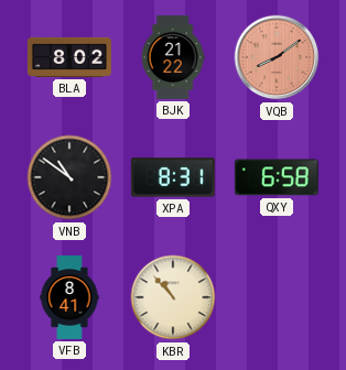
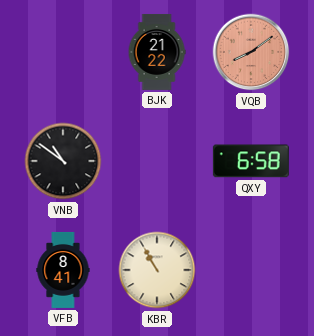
BLA: 8:02 -> none (69, 57)
XPA: 8:31 -> none (173, 177)
KBR: 10:53 -> 10:55 (157, 270)
